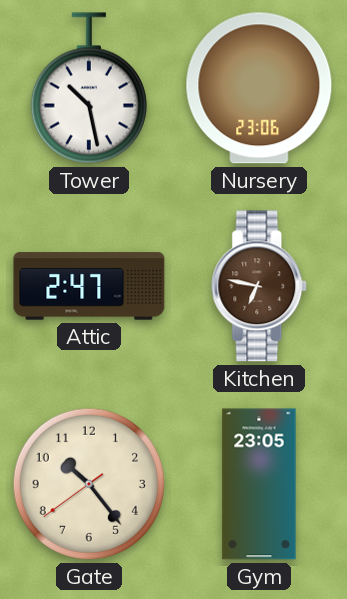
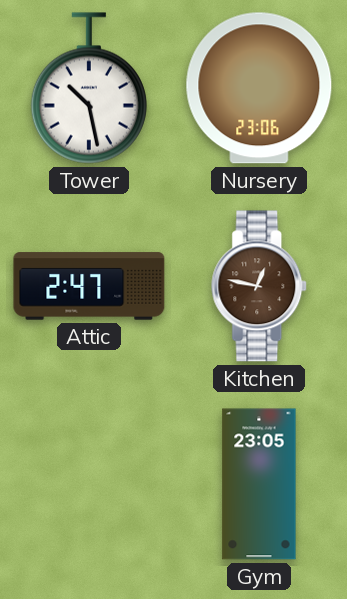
Kitchen: 6:47 -> 12:47 (260, 286)
Gate: 10:23 -> none (89, 484)
